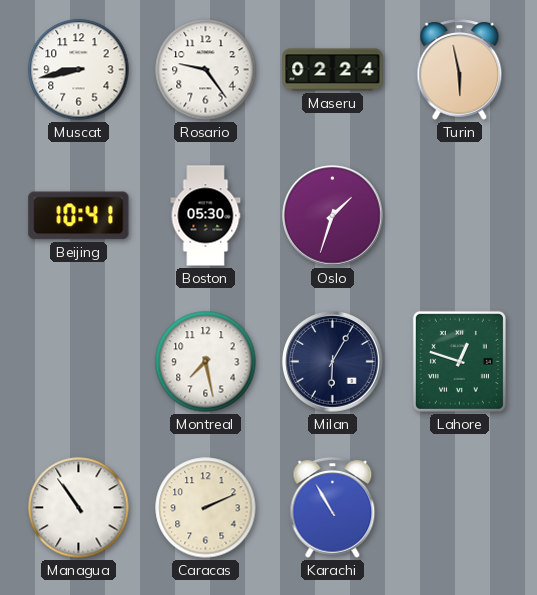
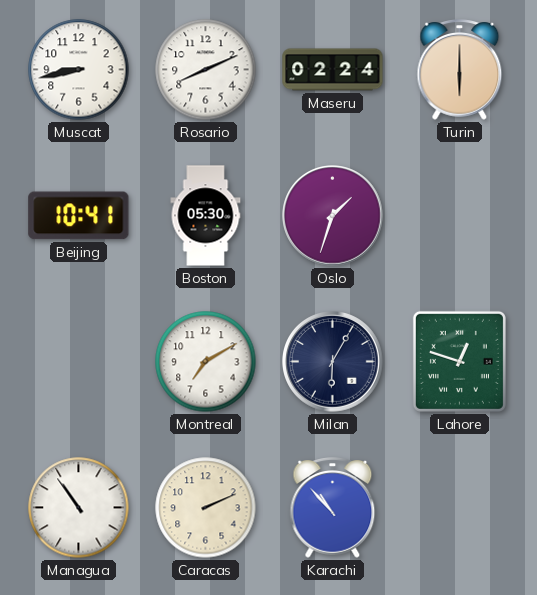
Rosario: 9:24 -> 8:11 (206, 70)
Turin: 5:58 -> 6:00 (460, 70)
Montreal: 7:28 -> 7:10 (206, 362)
Karachi: 10:55 -> 10:53 (333, 508)
